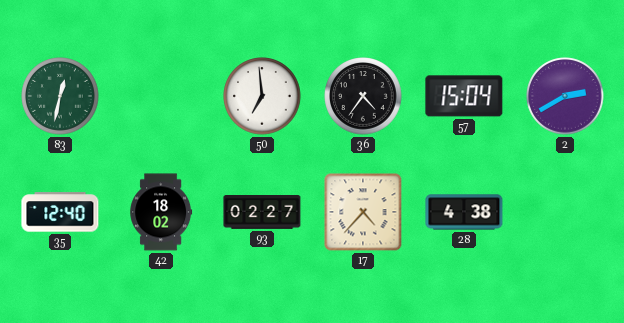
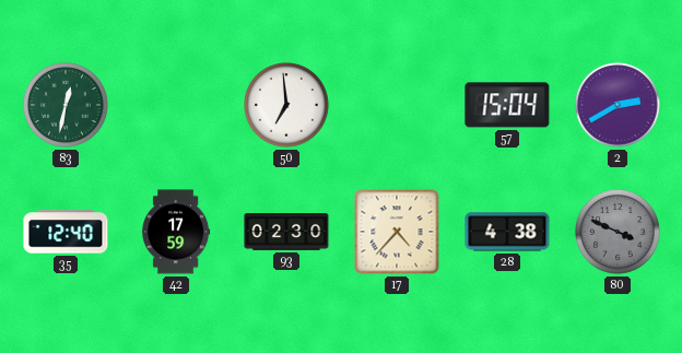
36: 4:36 -> none (363, 96)
42: 18:02 -> 17:59 (176, 232)
93: 02:27 -> 02:30 (286, 233)
80: none -> 3:49 (618, 232)
